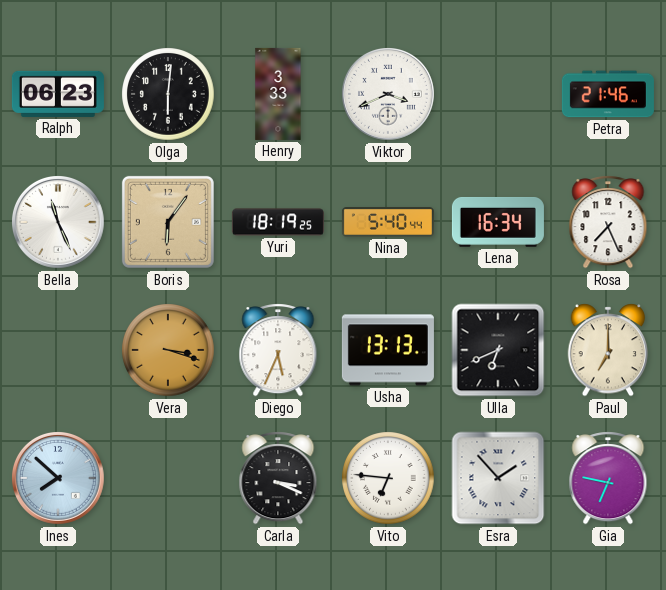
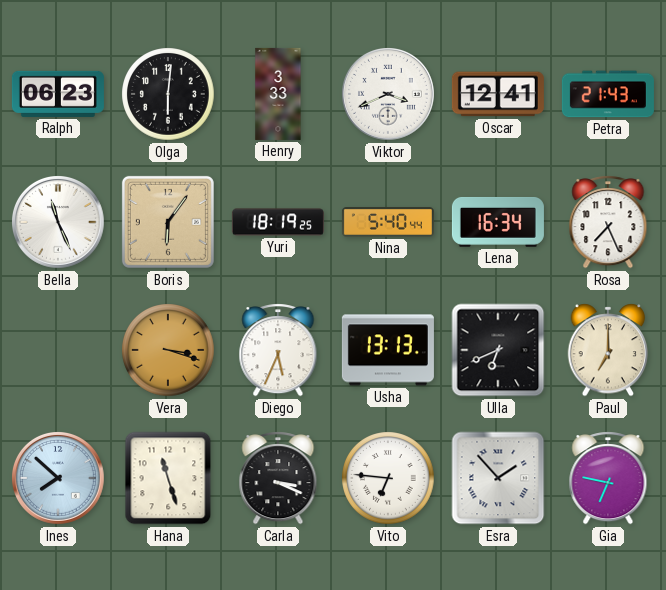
Oscar: none -> 12:41 (498, 94)
Petra: 21:46 -> 21:43 (608, 94)
Hana: none -> 11:27 (168, 478)
